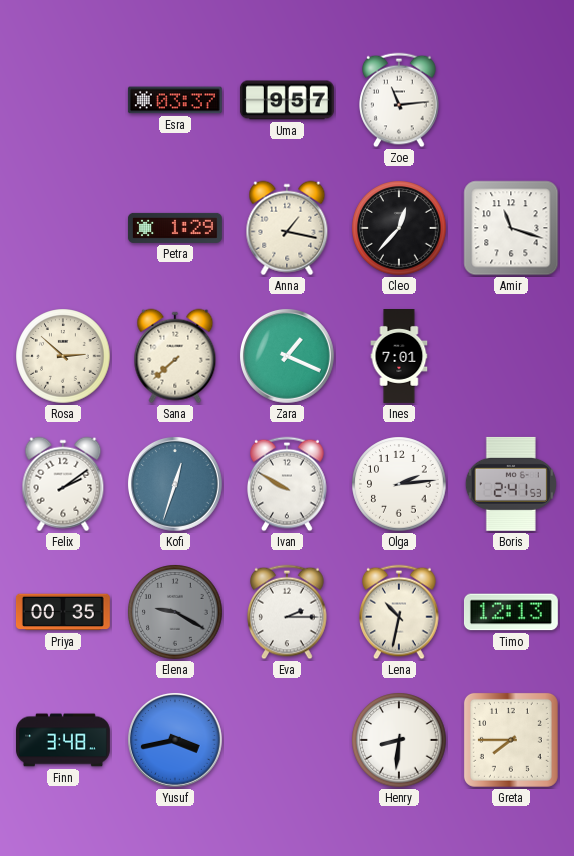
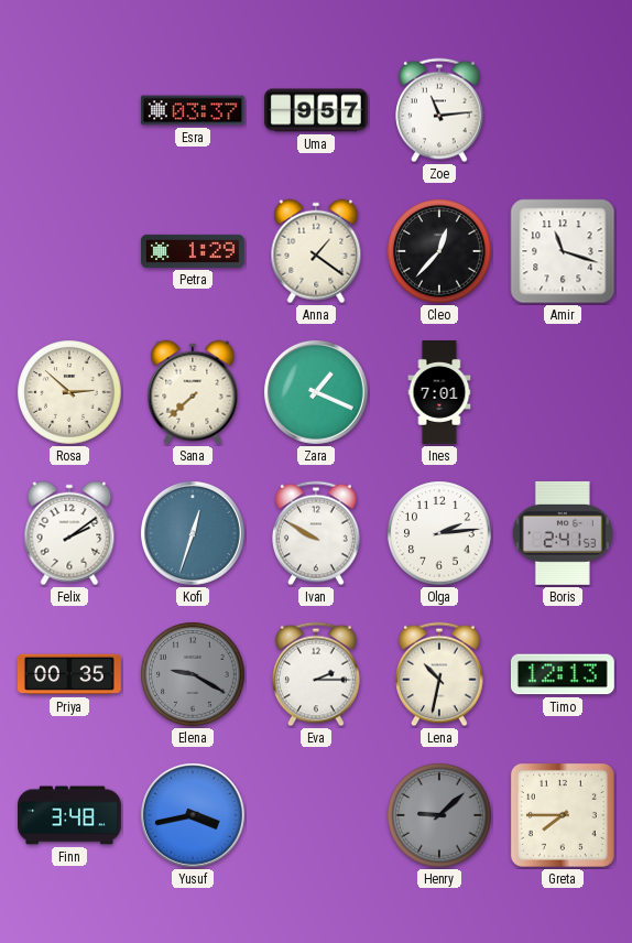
Anna: 1:17 -> 1:21 (316, 251)
Henry: 8:31 -> 9:08 (439, 815)
Henry dial: white -> grey (439, 815)
